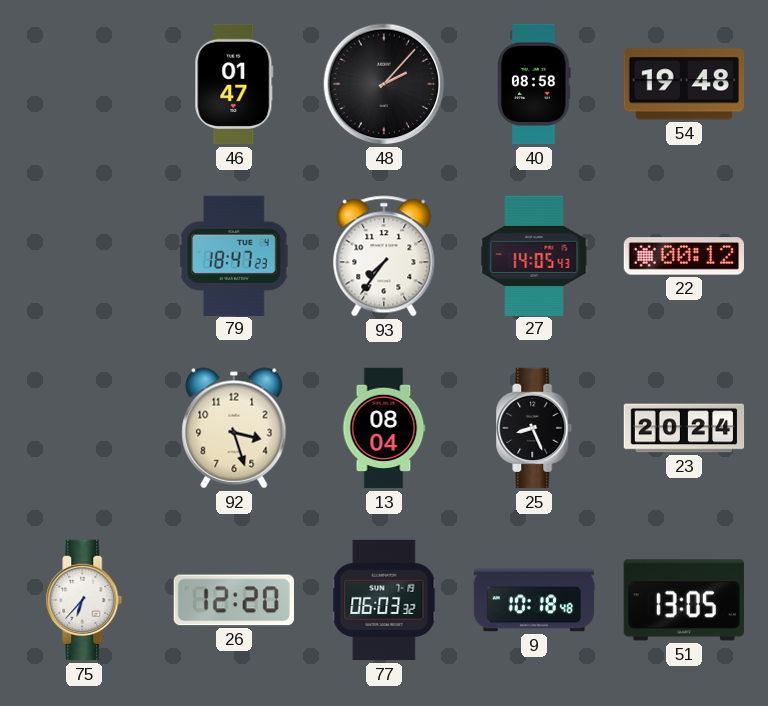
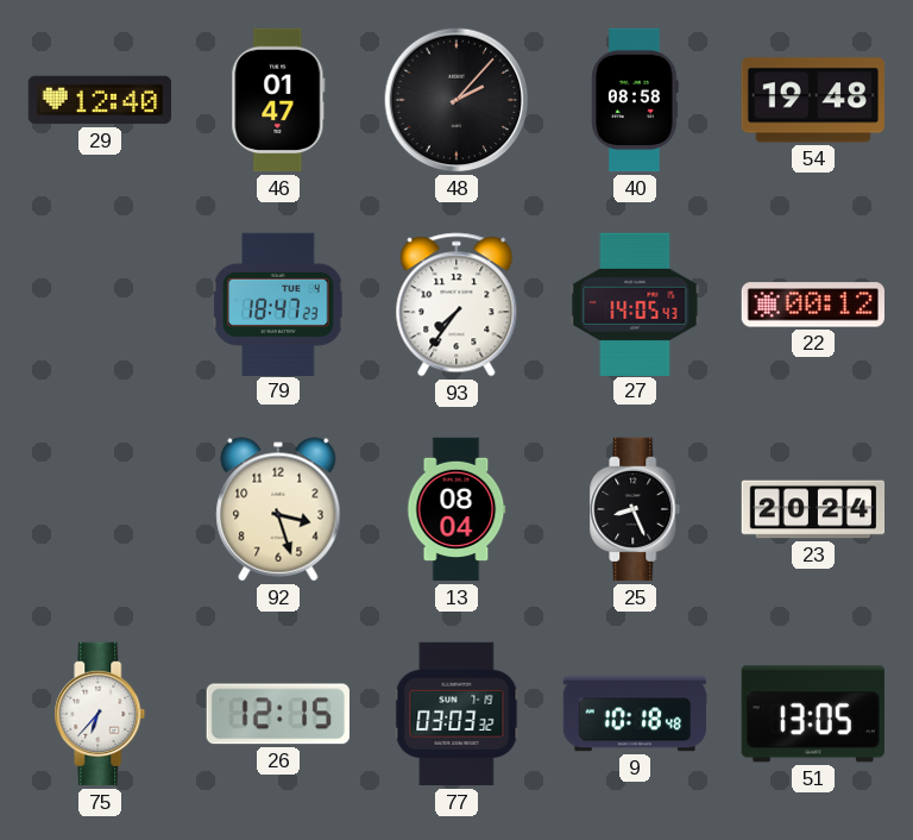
29: none -> 12:40 (100, 100)
26: 12:20 -> 12:15 (278, 714)
77: 06:03 -> 03:03 (456, 714)
